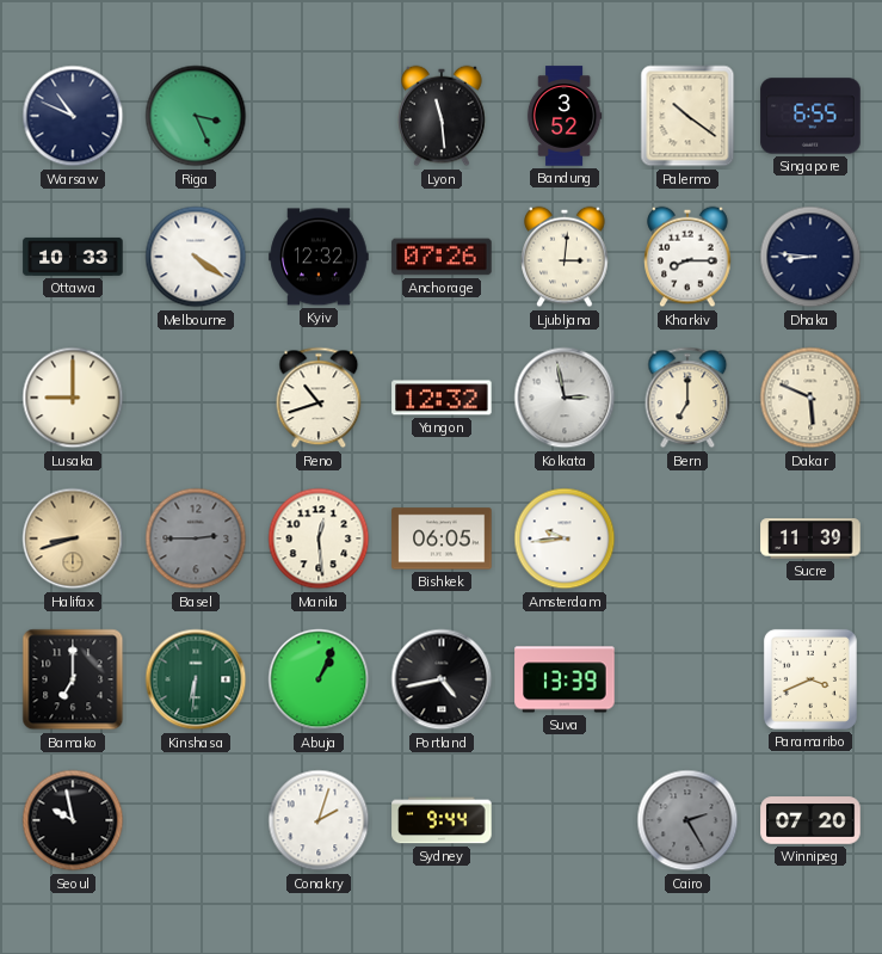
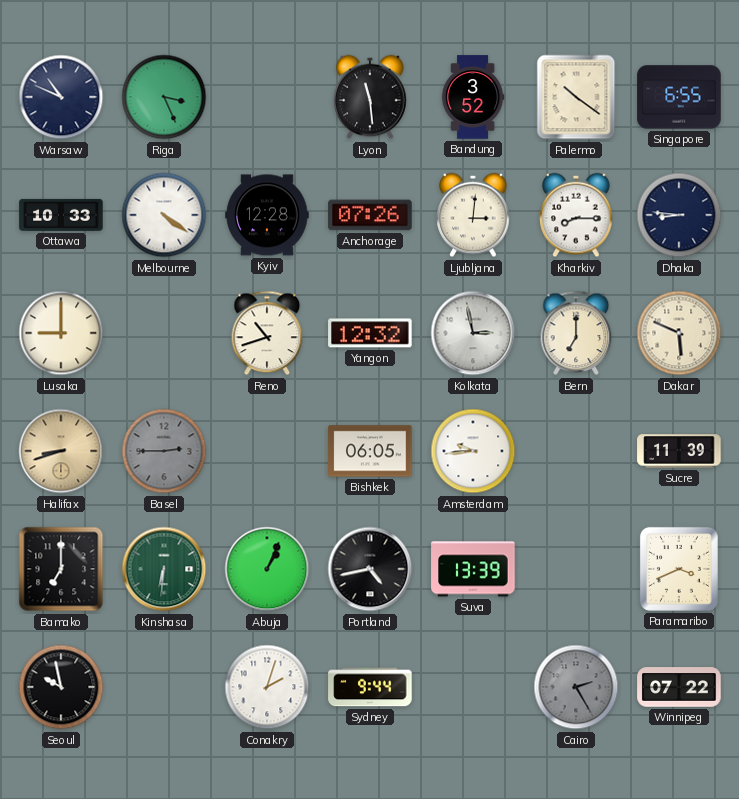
Kyiv: 12:32 -> 12:28 (267, 215)
Manila: 12:29 -> none (319, 538)
Winnipeg: 07:20 -> 07:22 (679, 687)
